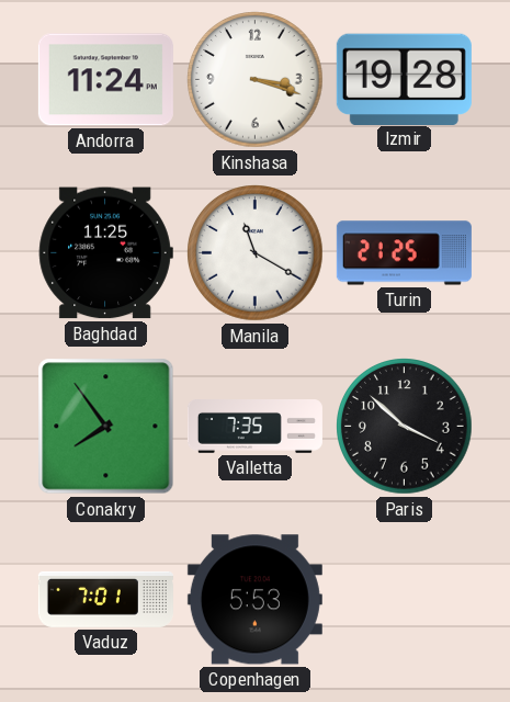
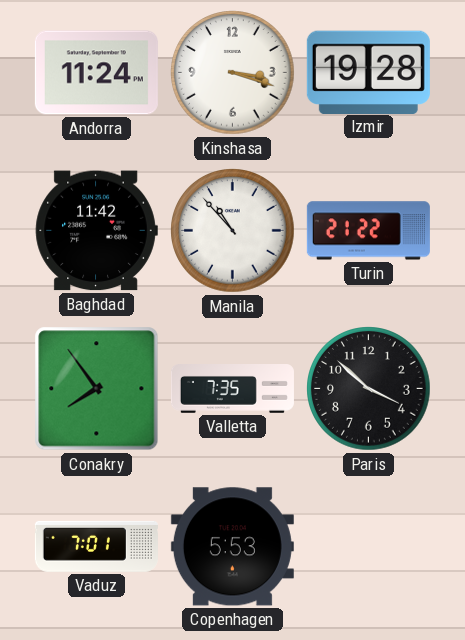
Baghdad: 11:25 -> 11:42 (96, 231)
Manila: 11:20 -> 10:53 (233, 231)
Turin: 21:25 -> 21:22 (368, 231)
